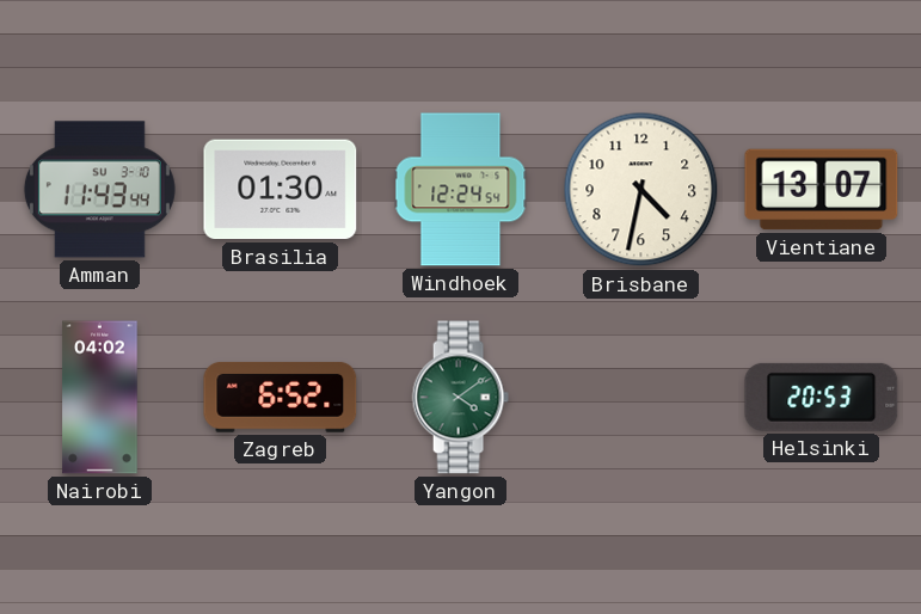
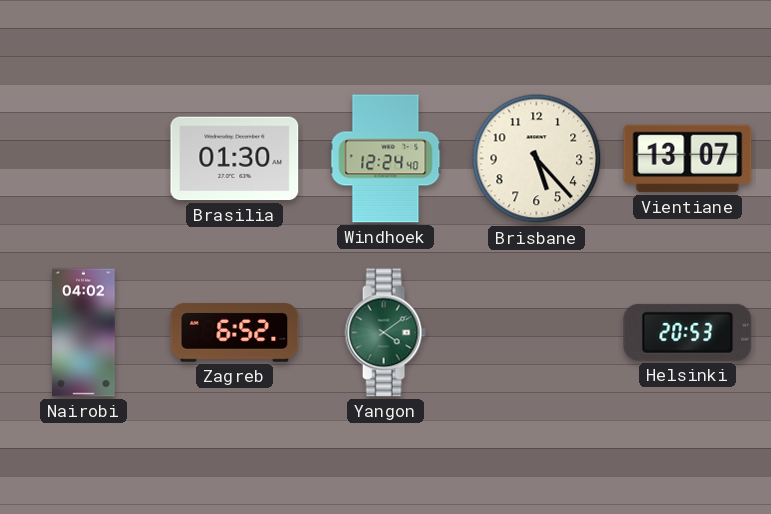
Amman: 11:43 -> none (99, 190)
Windhoek: 12:24:54 -> 12:24:40 (386, 159)
Brisbane: 4:32 -> 5:23 (537, 159)
